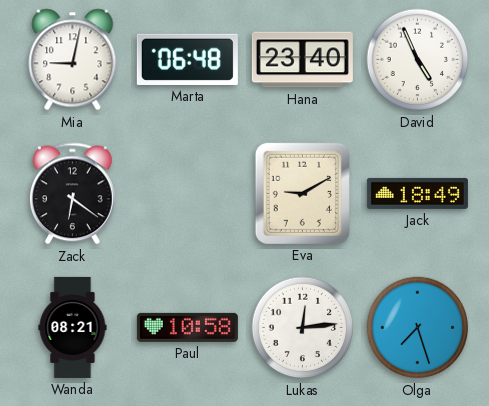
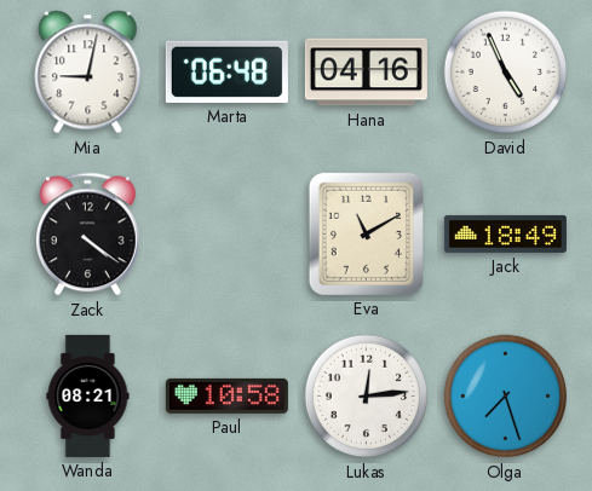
Hana: 23:40 -> 04:16 (366, 73)
Zack: 6:21 -> 4:21 (88, 235)
Eva: 9:10 -> 11:10 (366, 233)
